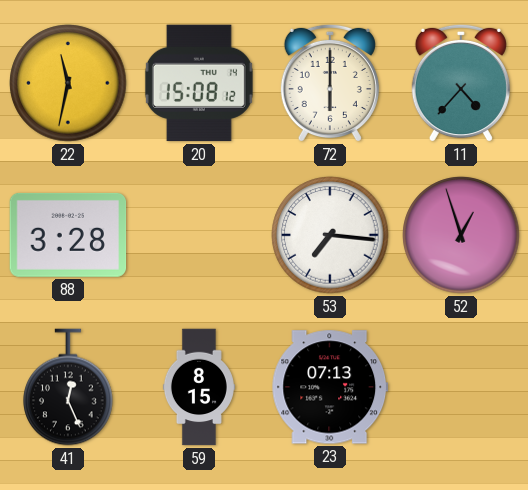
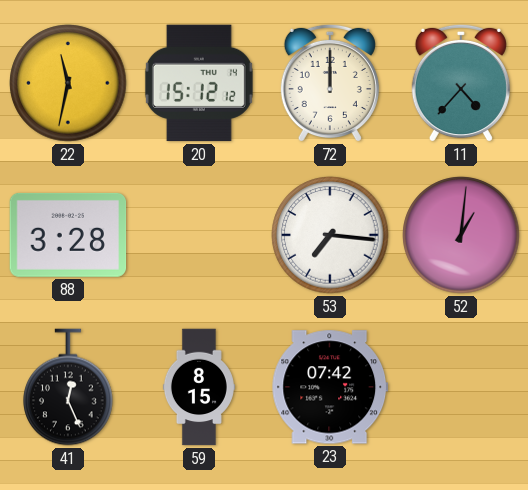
20: 15:08 -> 15:12 (199, 83)
72: 6:00 -> 12:00 (330, 83)
52: 12:57 -> 1:01 (461, 235)
23: 07:13 -> 07:42 (330, 387)
